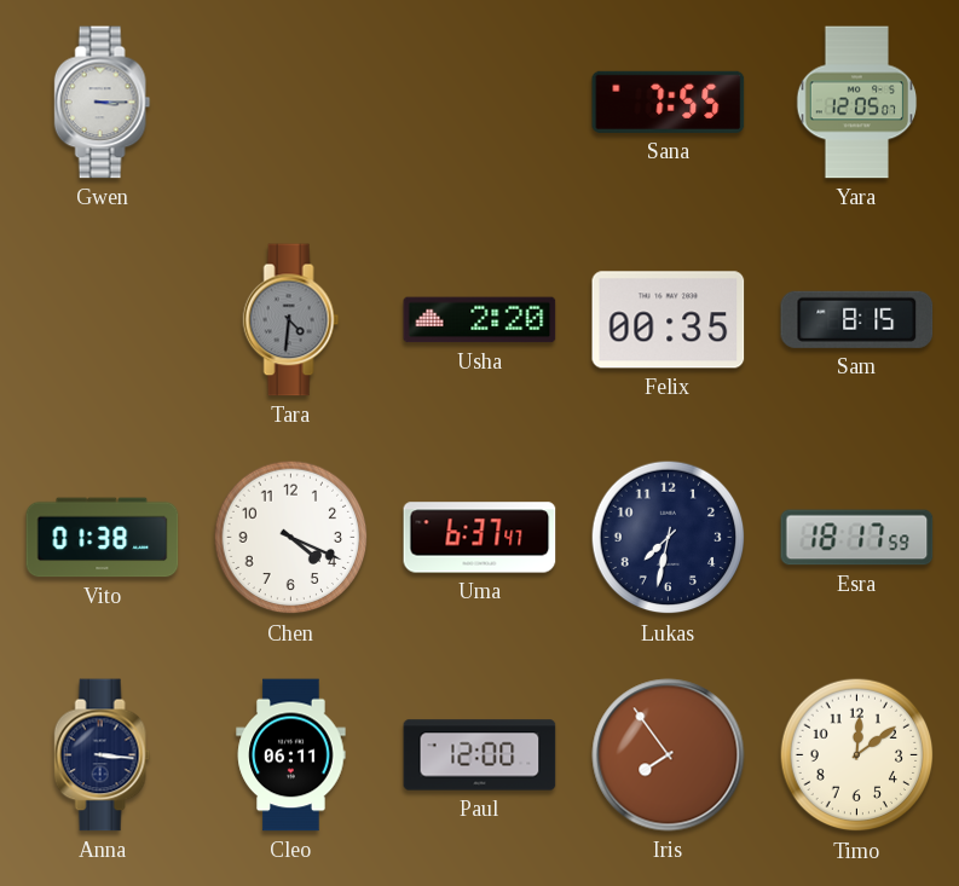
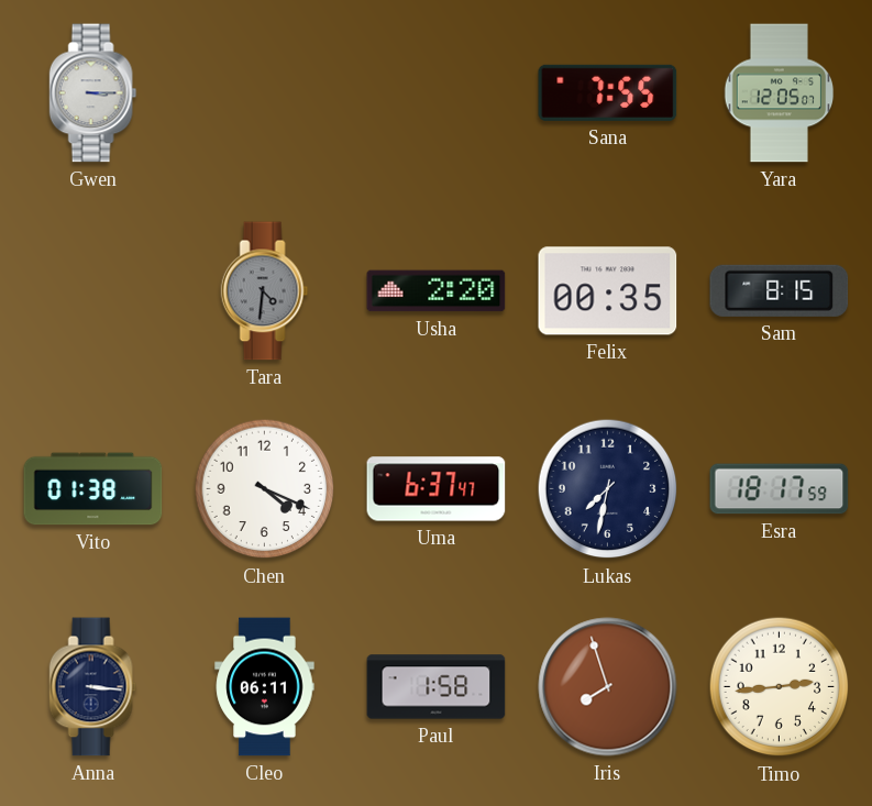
Paul: 12:00 -> 1:58 (437, 687)
Iris: 7:54 -> 7:57 (608, 687)
Timo: 12:09 -> 2:44 (780, 687)
